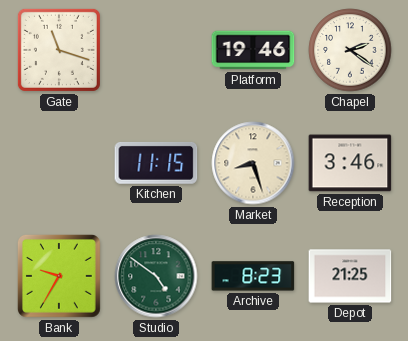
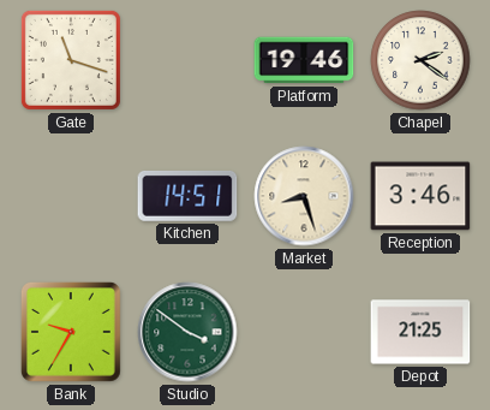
Kitchen: 11:15 -> 14:51 (187, 196)
Studio: 4:51 -> 3:51 (187, 332)
Archive: 8:23 -> none (253, 276)
